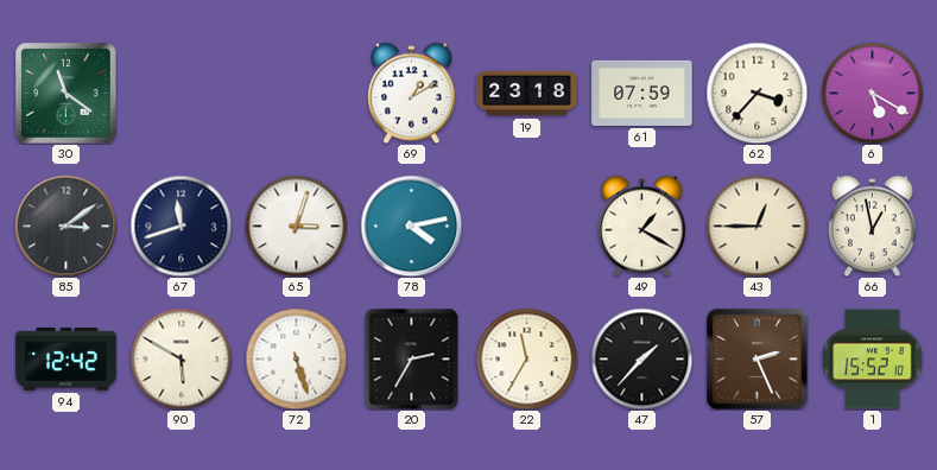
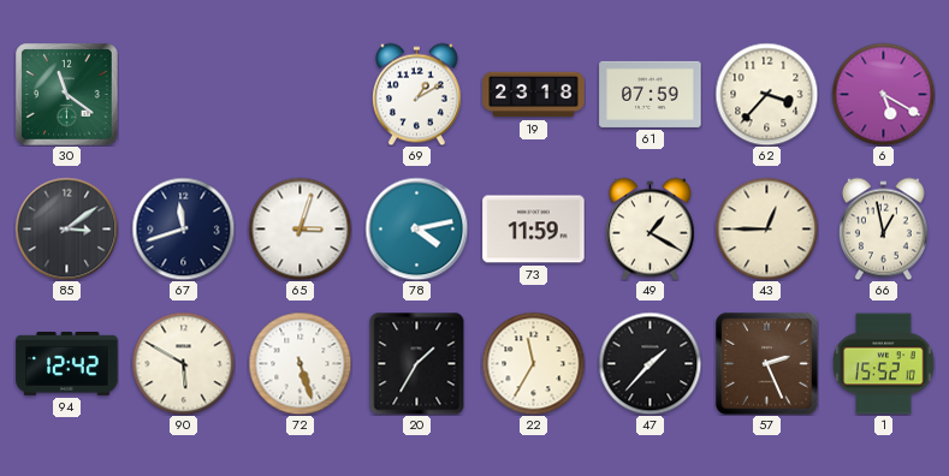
73: none -> 11:59 (534, 230)
20: 2:35 -> 1:35 (417, 363)
